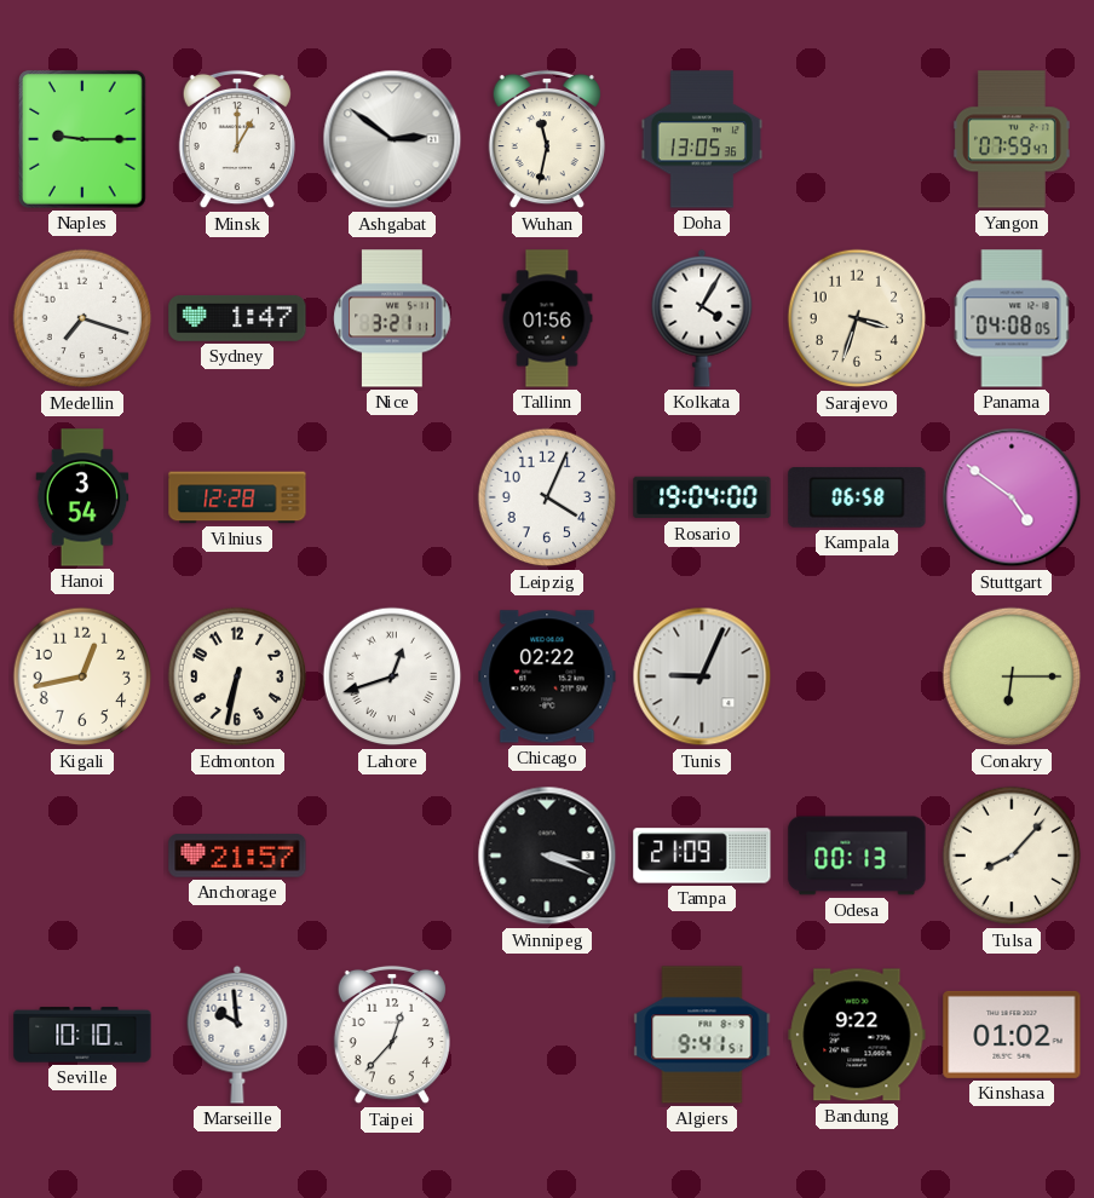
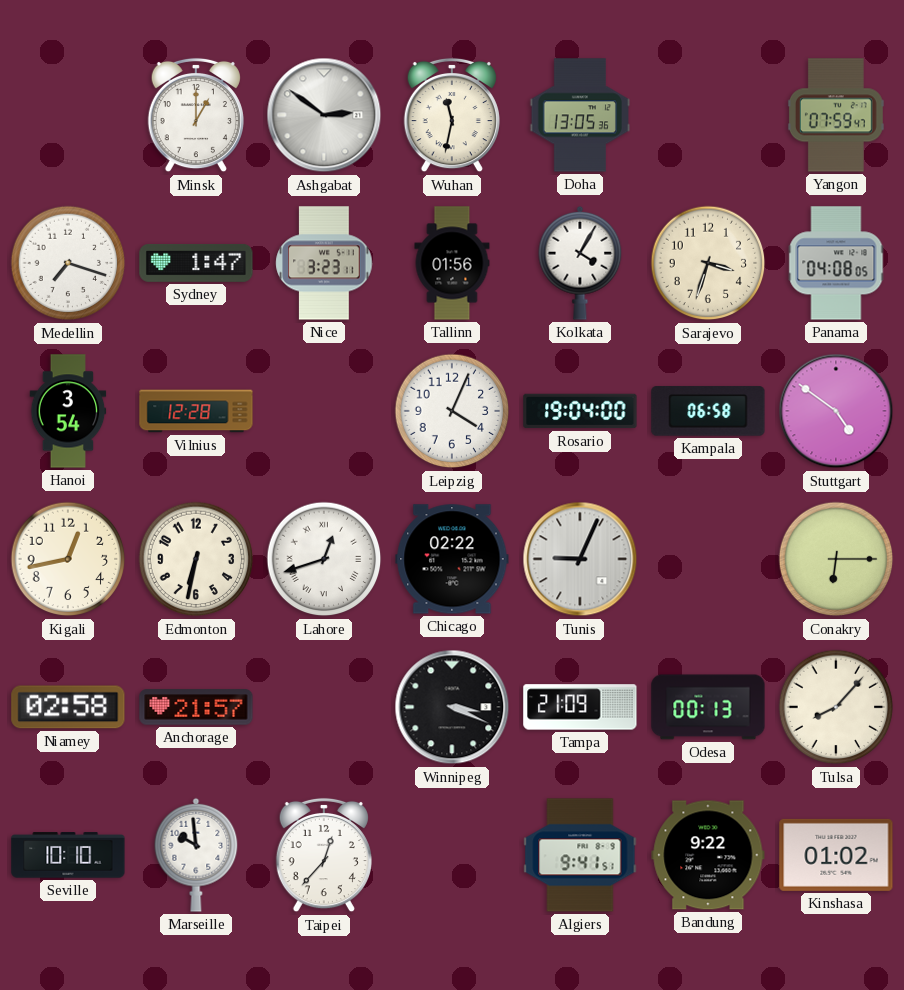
Naples: 9:15 -> none (84, 139)
Nice: 3:21 -> 3:23 (324, 263)
Niamey: none -> 02:58 (68, 707)
